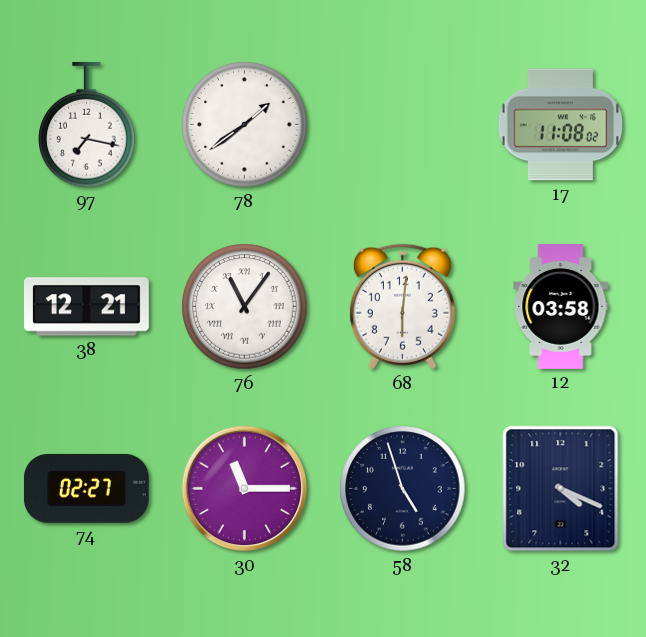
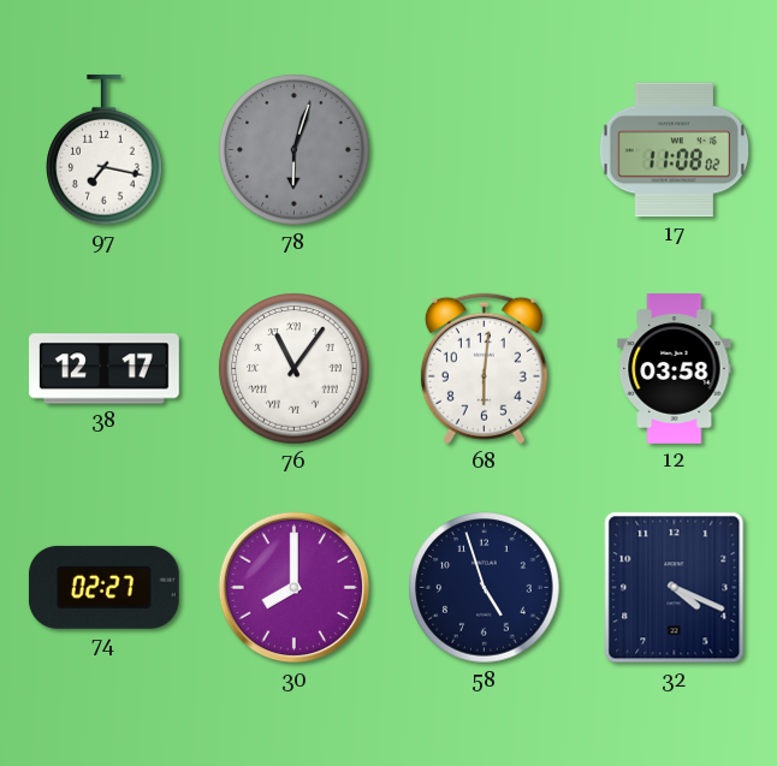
78: 1:39 -> 6:03 (295, 150)
78 dial: white -> grey (295, 150)
38: 12:21 -> 12:17 (105, 369)
30: 11:15 -> 8:00 (295, 588)
